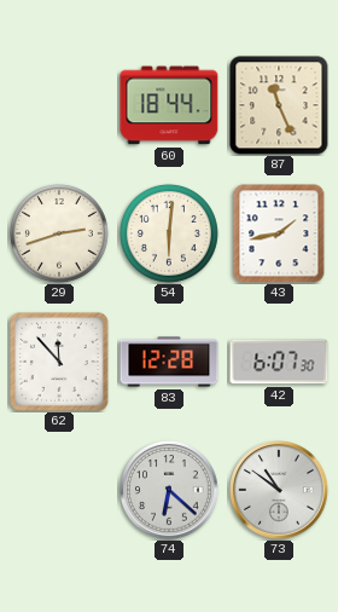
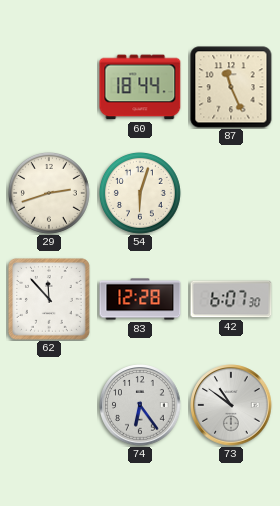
54: 6:01 -> 6:03 (140, 193)
43: 1:43 -> none (279, 233)
74: 6:22 -> 6:24 (140, 405)
